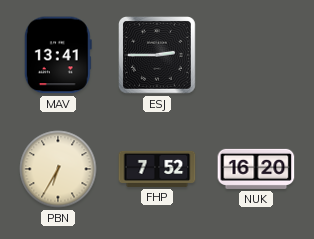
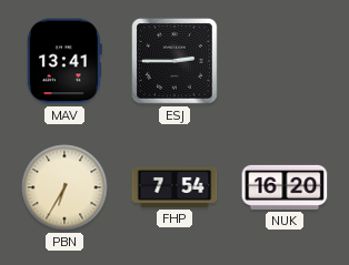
FHP: 7:52 -> 7:54 (174, 187)
